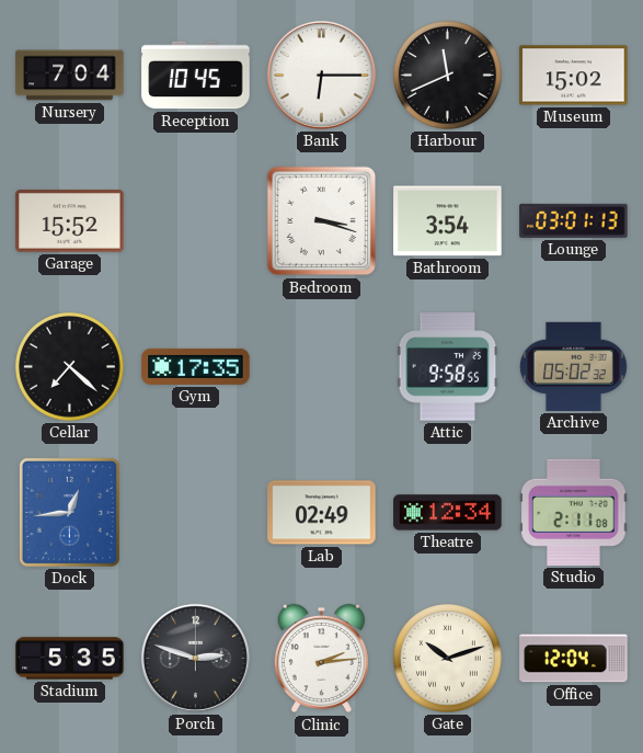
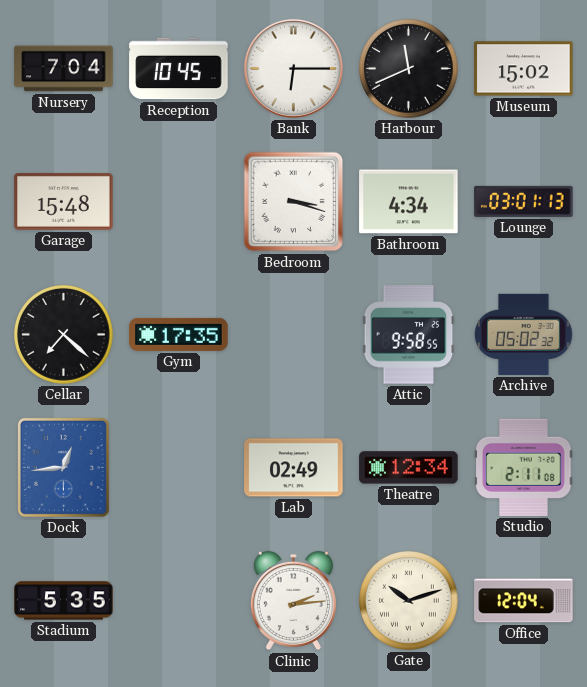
Garage: 15:52 -> 15:48 (64, 202)
Bathroom: 3:54 -> 4:34 (409, 202)
Porch: 2:48 -> none (195, 658)
